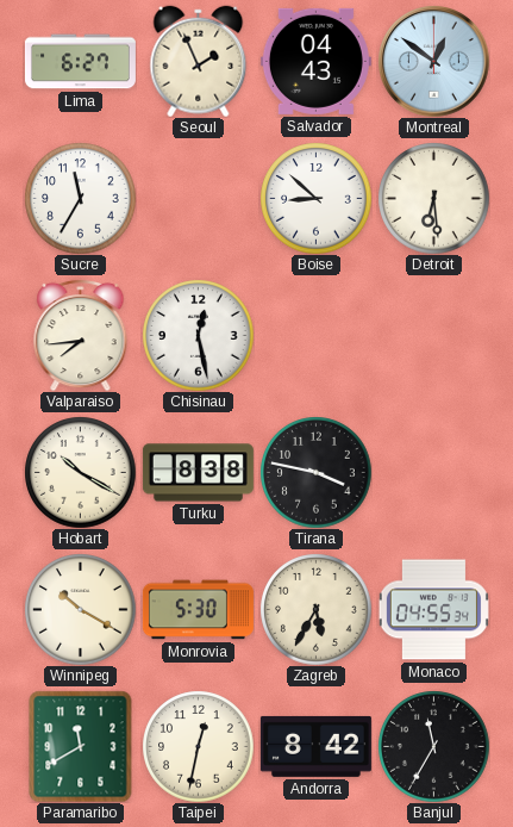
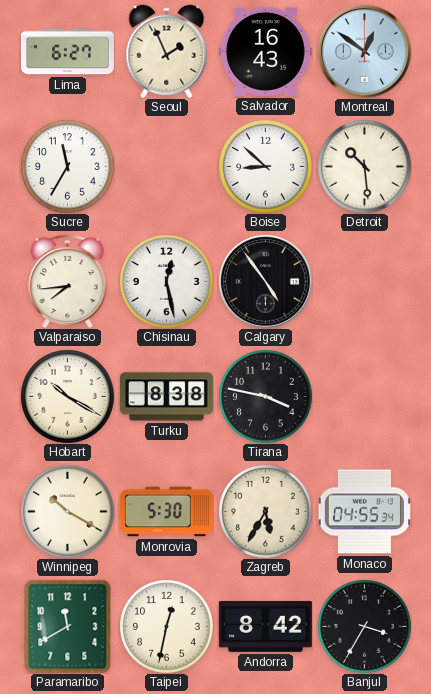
Salvador: 04:43 -> 16:43 (265, 51)
Detroit: 6:29 -> 10:29 (364, 166)
Calgary: none -> 4:54 (265, 281)
Banjul: 11:35 -> 3:35 (364, 626)
